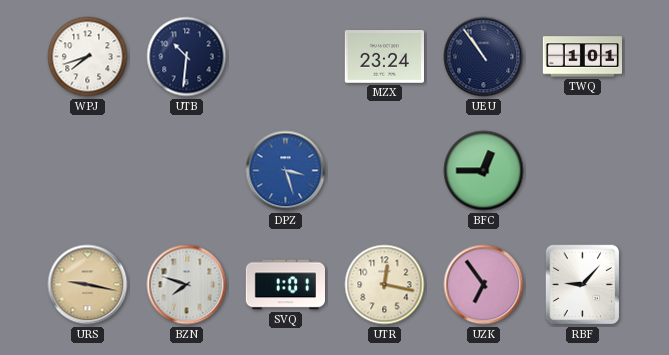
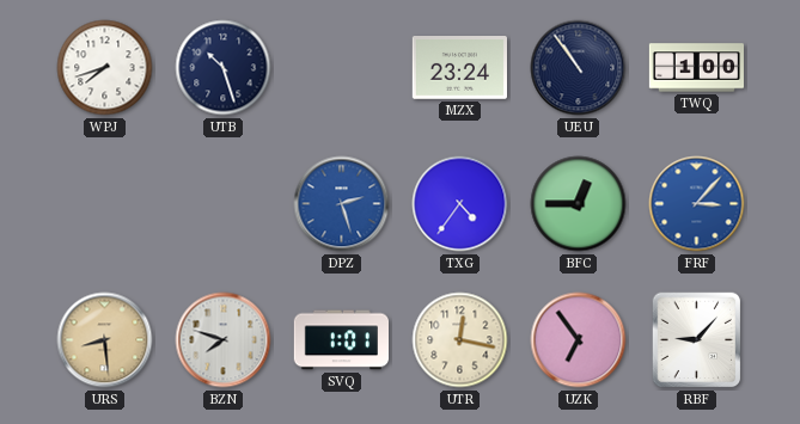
UTB: 10:31 -> 10:27 (224, 68)
TWQ: 1:01 -> 1:00 (697, 68)
DPZ: 3:27 -> 2:27 (342, 204)
TXG: none -> 4:36 (460, 204)
FRF: none -> 3:07 (697, 204)
URS: 9:17 -> 8:29 (105, 340)
